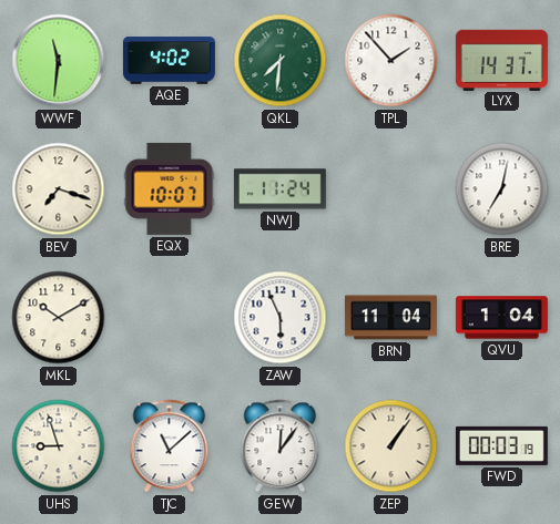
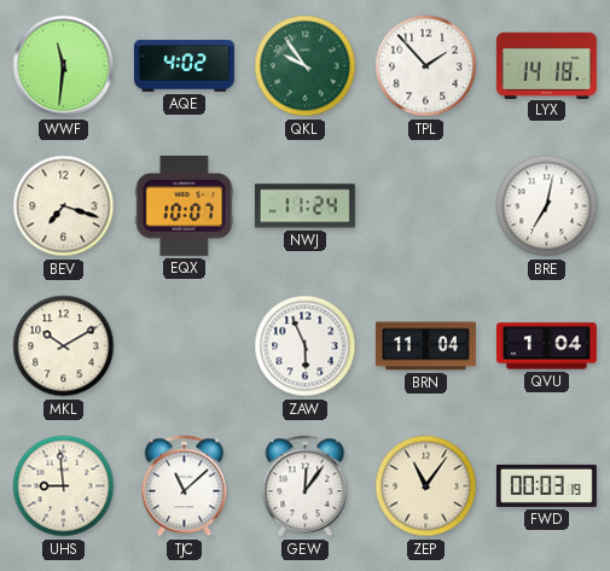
QKL: 7:31 -> 9:54 (306, 66)
LYX: 14:37 -> 14:18 (546, 65)
UHS: 8:57 -> 8:59 (64, 486)
ZEP: 1:06 -> 11:06 (426, 486)
